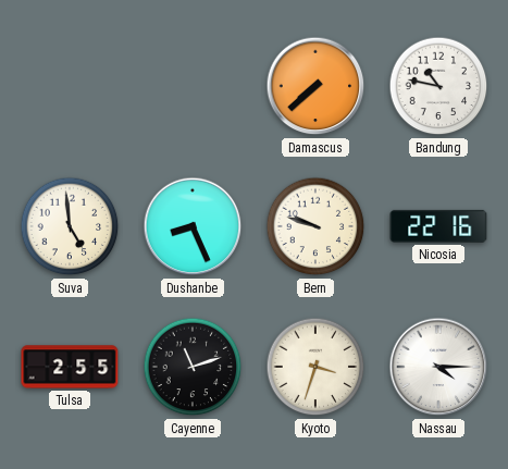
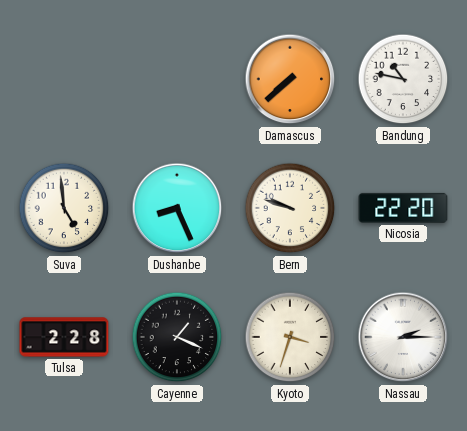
Nicosia: 22:16 -> 22:20 (403, 208)
Tulsa: 2:55 -> 2:28 (64, 337)
Cayenne: 11:12 -> 1:19 (177, 337)
Nassau: 4:15 -> 2:15 (403, 337)
